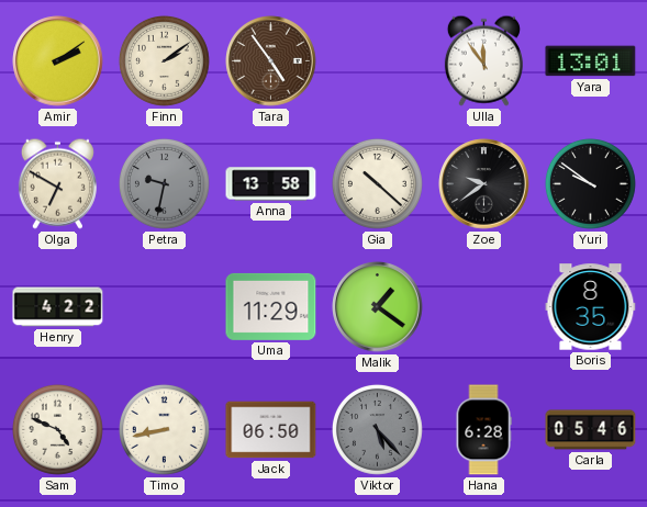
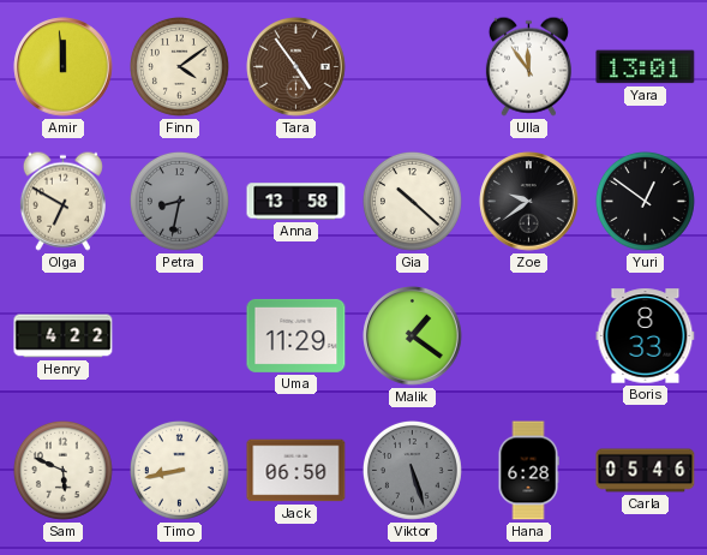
Amir: 2:09 -> 11:59 (64, 67)
Finn: 2:09 -> 4:09 (179, 66)
Petra: 9:32 -> 8:32 (179, 201)
Yuri: 9:51 -> 12:51 (645, 201)
Boris: 8:35 -> 8:33 (646, 336)
Sam: 4:49 -> 5:49 (62, 470)
Viktor: 5:23 -> 5:27 (412, 470)
